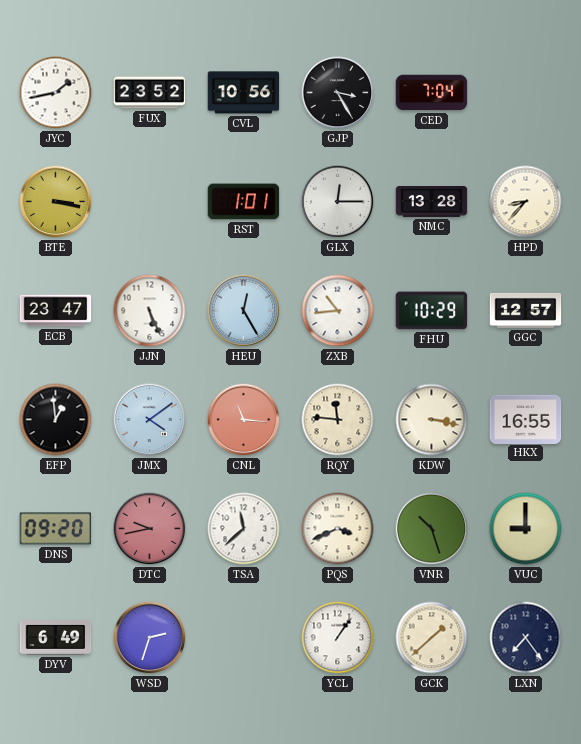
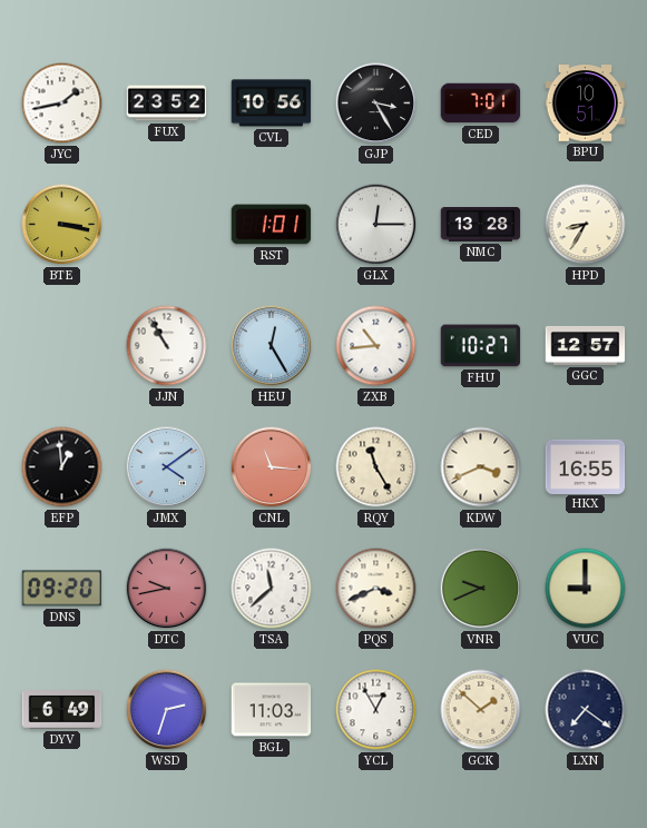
CED: 7:04 -> 7:01 (481, 103)
BPU: none -> 10:51 (586, 103)
HPD: 8:37 -> 8:35 (586, 225)
ECB: 23:47 -> none (56, 311)
JJN: 5:26 -> 10:55 (167, 346)
FHU: 10:29 -> 10:27 (481, 346)
RQY: 11:46 -> 11:25 (376, 467)
KDW: 3:17 -> 3:41 (481, 467)
VNR: 10:27 -> 9:41 (481, 589)
BGL: none -> 11:03 (272, 710)
YCL: 1:06 -> 12:55 (376, 710)
GCK: 1:38 -> 1:52 (481, 710)
LXN: 7:24 -> 7:21 (586, 710)
